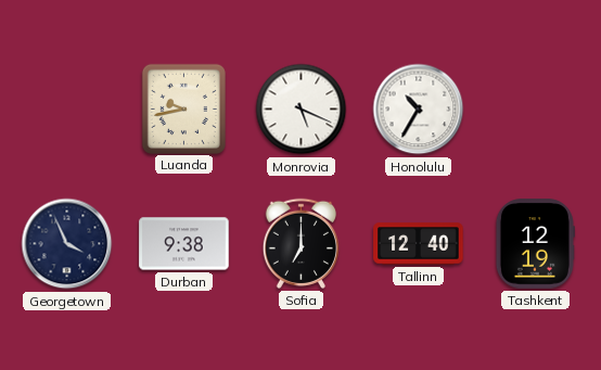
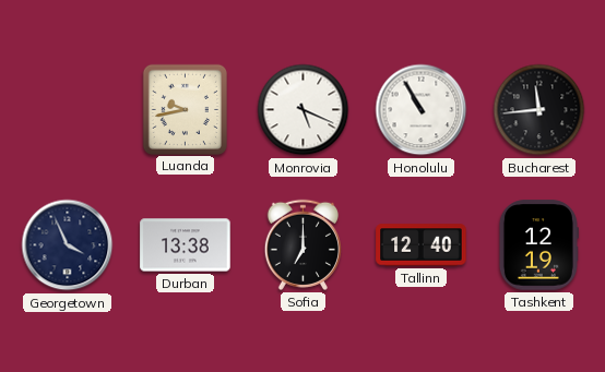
Honolulu: 10:35 -> 10:55 (422, 110)
Bucharest: none -> 11:44 (539, 110)
Durban: 9:38 -> 13:38 (186, 245)
